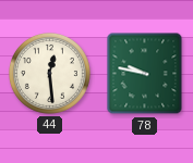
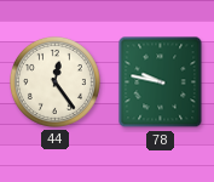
44: 12:29 -> 12:24 (54, 81)
